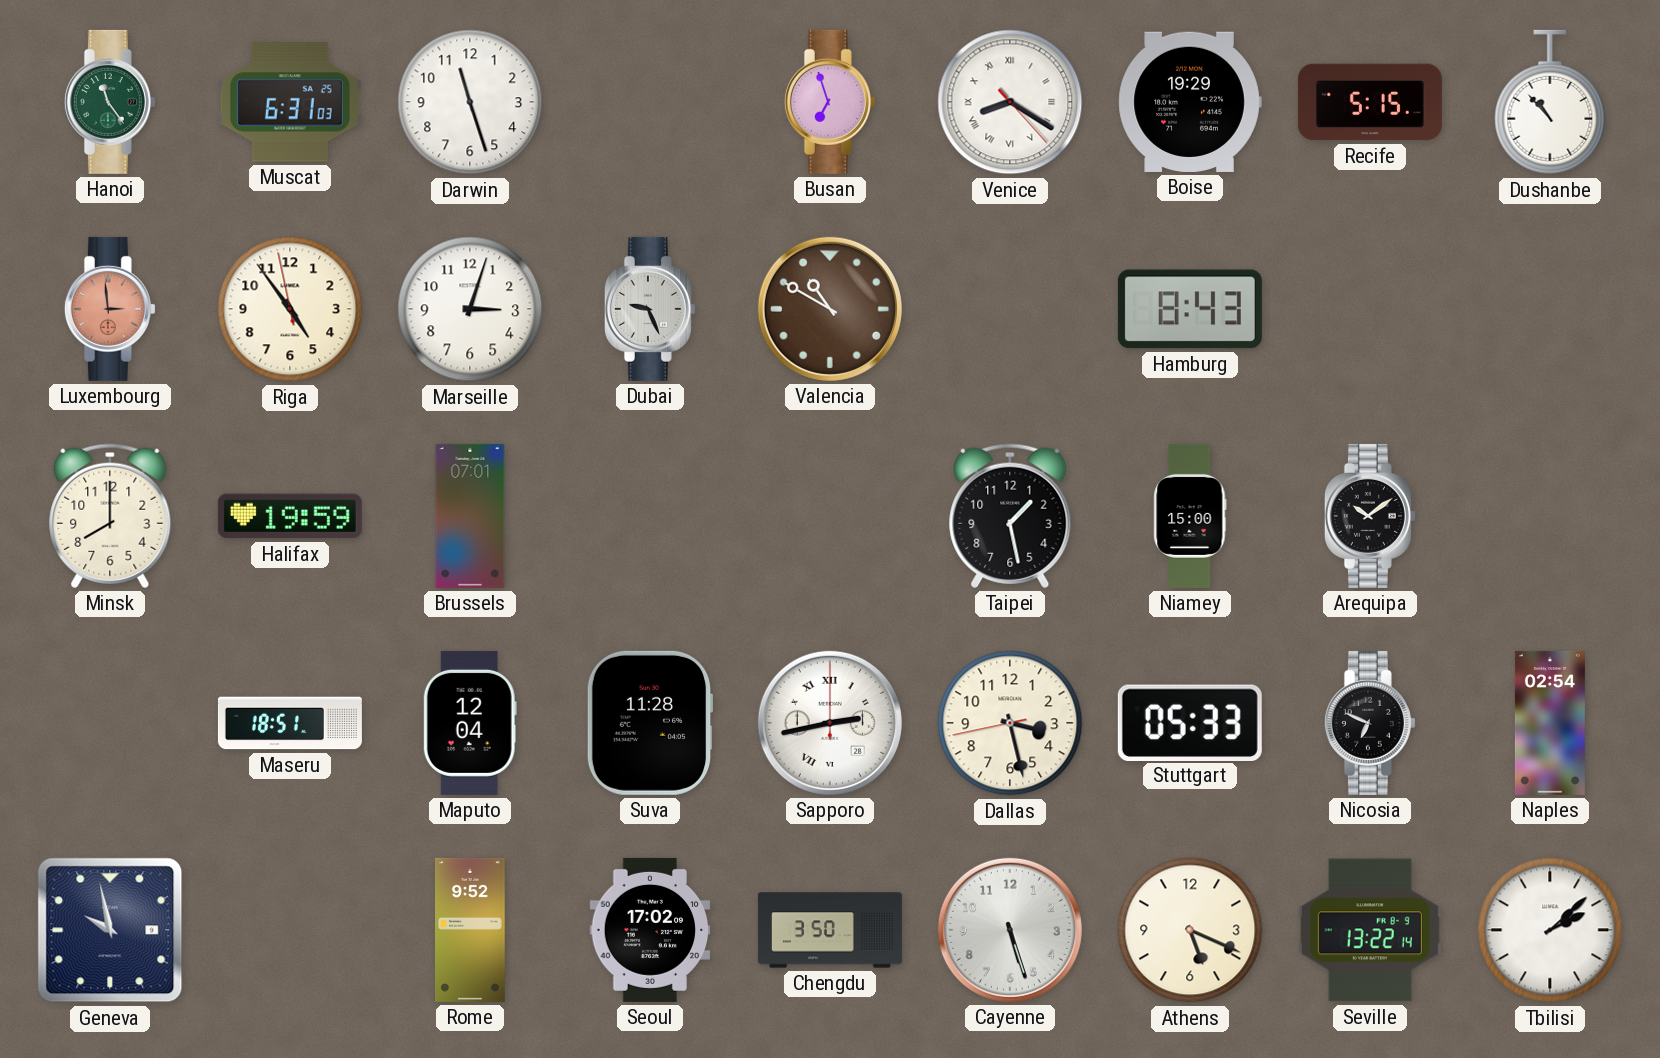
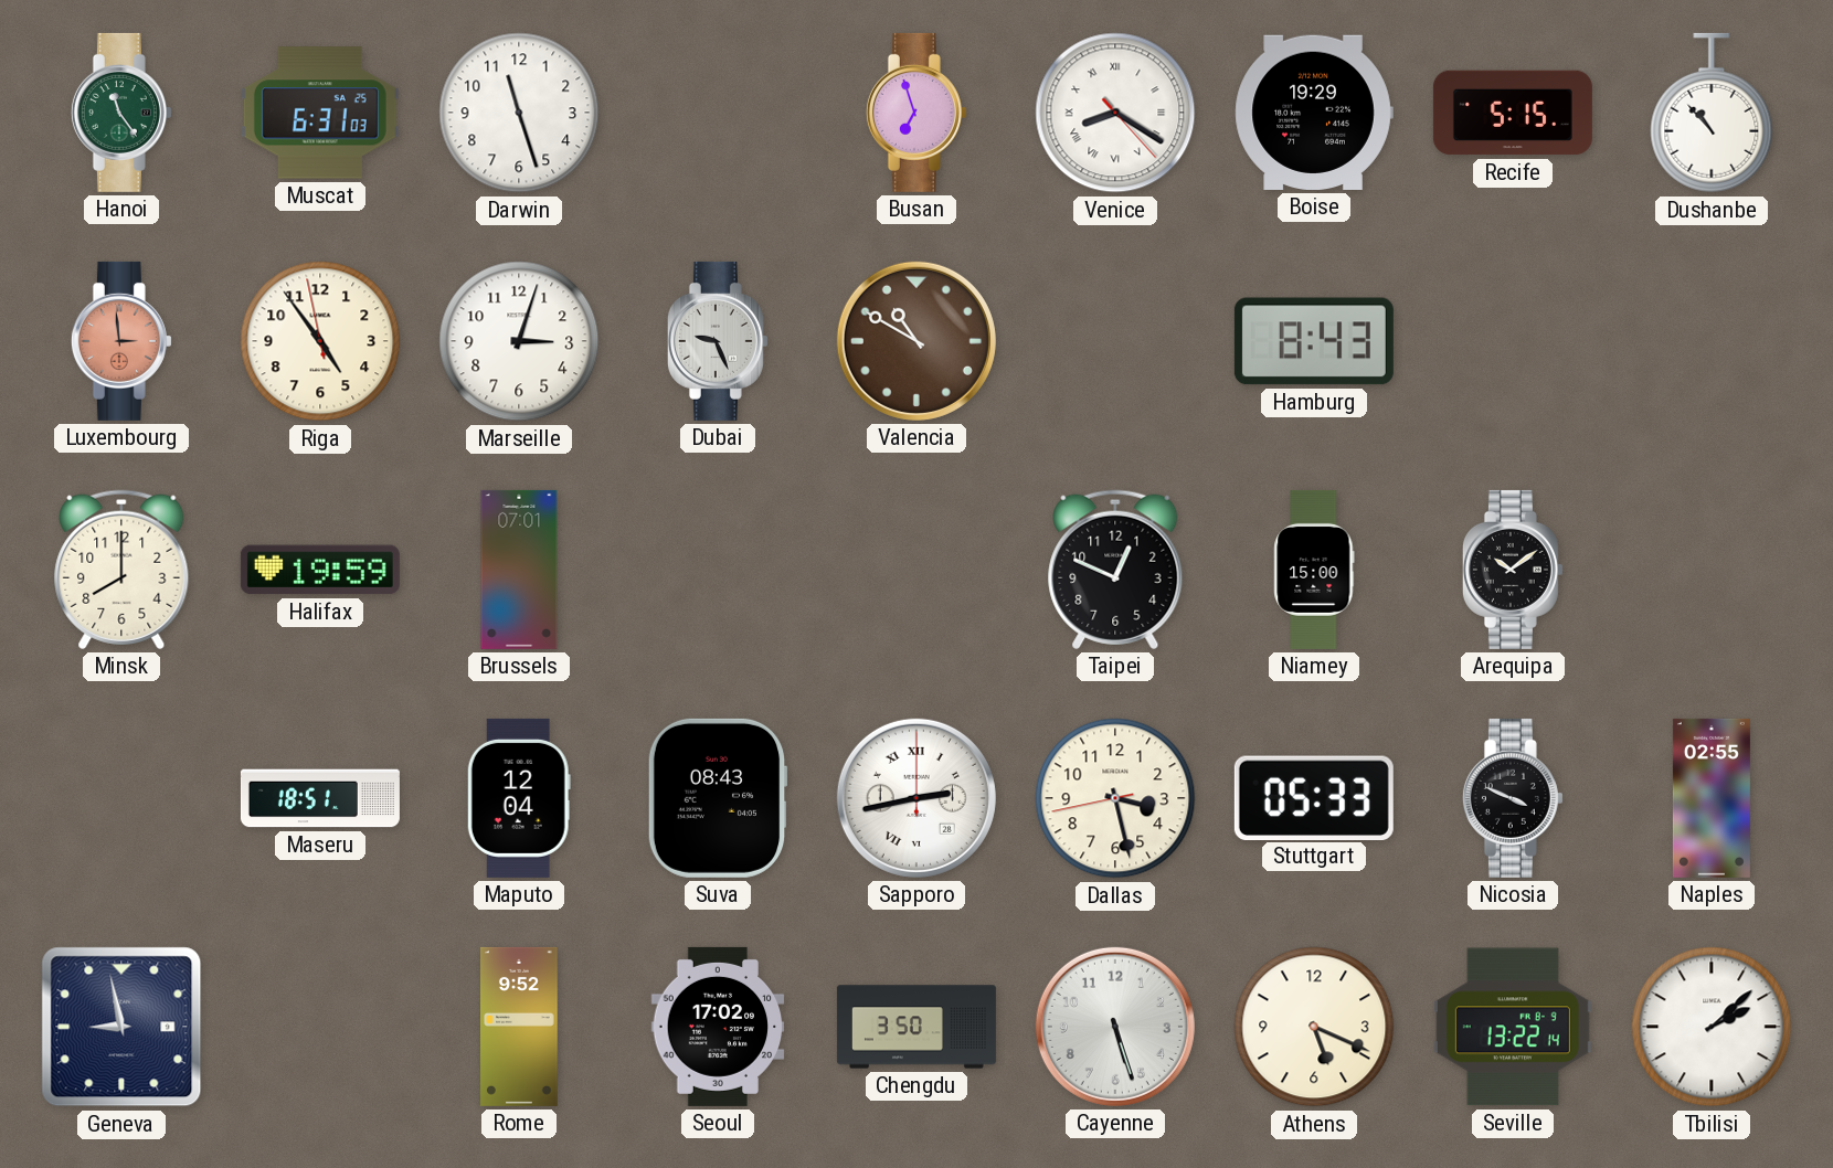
Taipei: 1:28 -> 12:49 (1115, 570)
Suva: 11:28 -> 08:43 (718, 798)
Nicosia: 6:49 -> 3:49 (1513, 798)
Naples: 02:54 -> 02:55 (1712, 798)
Geneva: 9:58 -> 8:58 (121, 1027)
